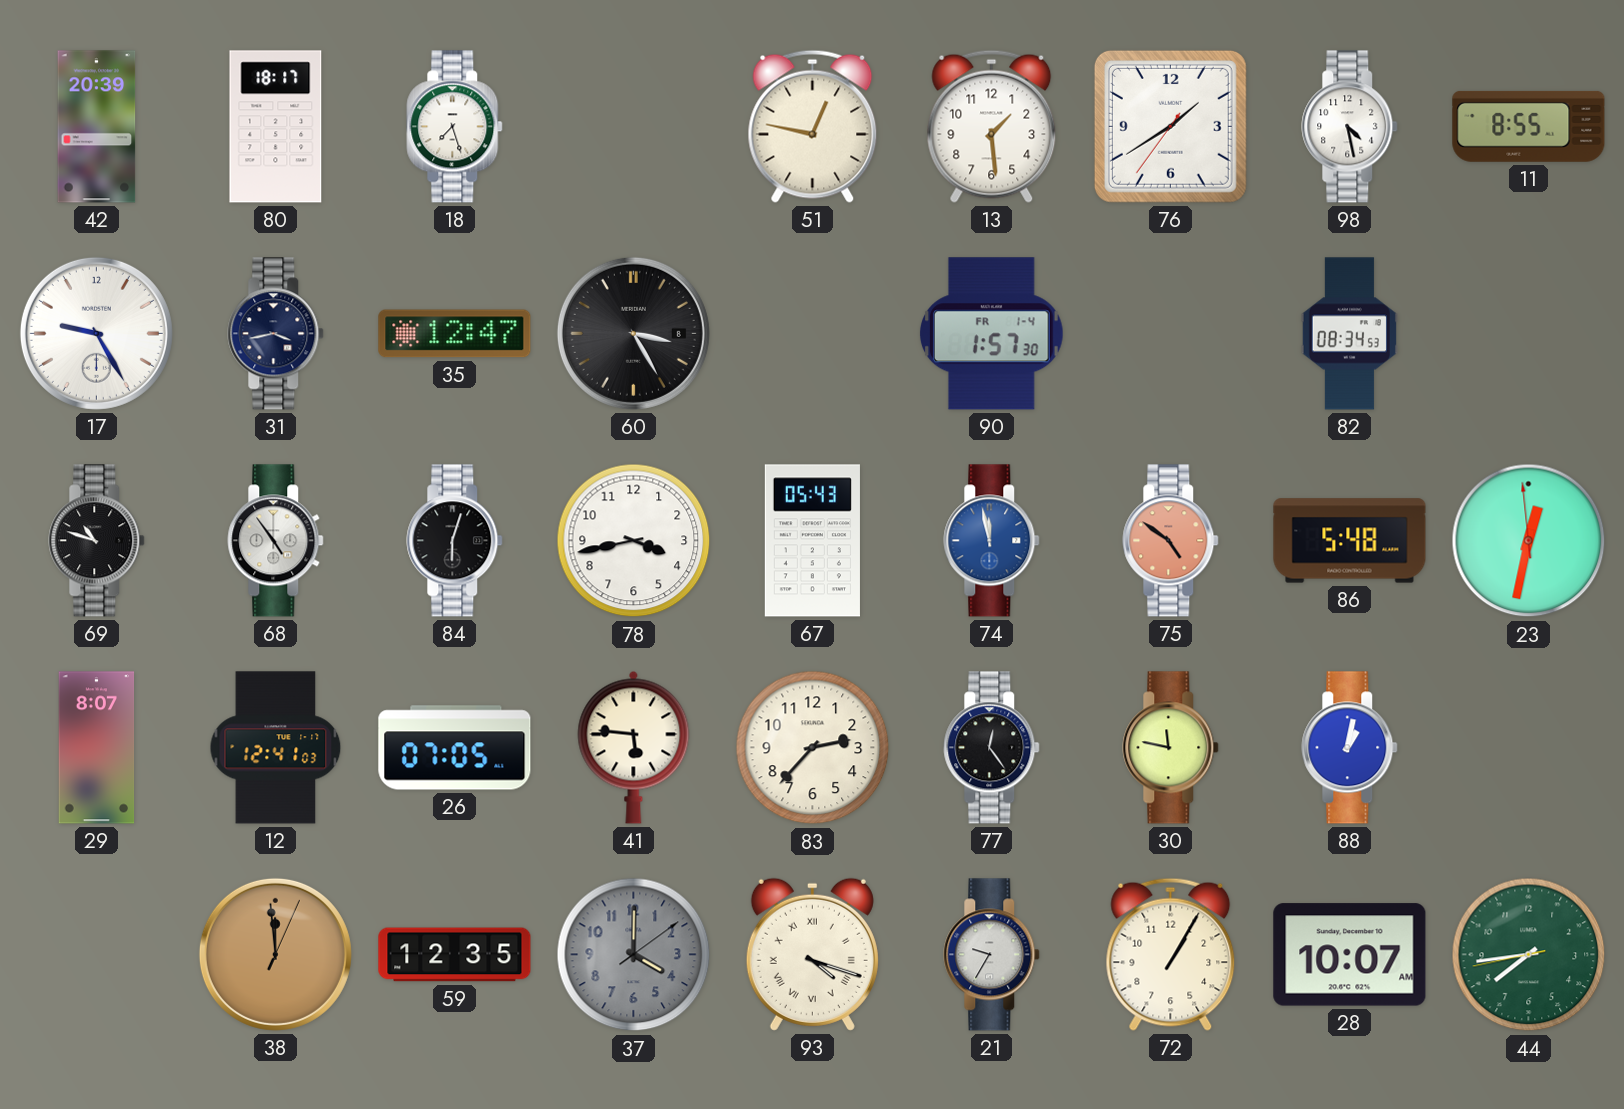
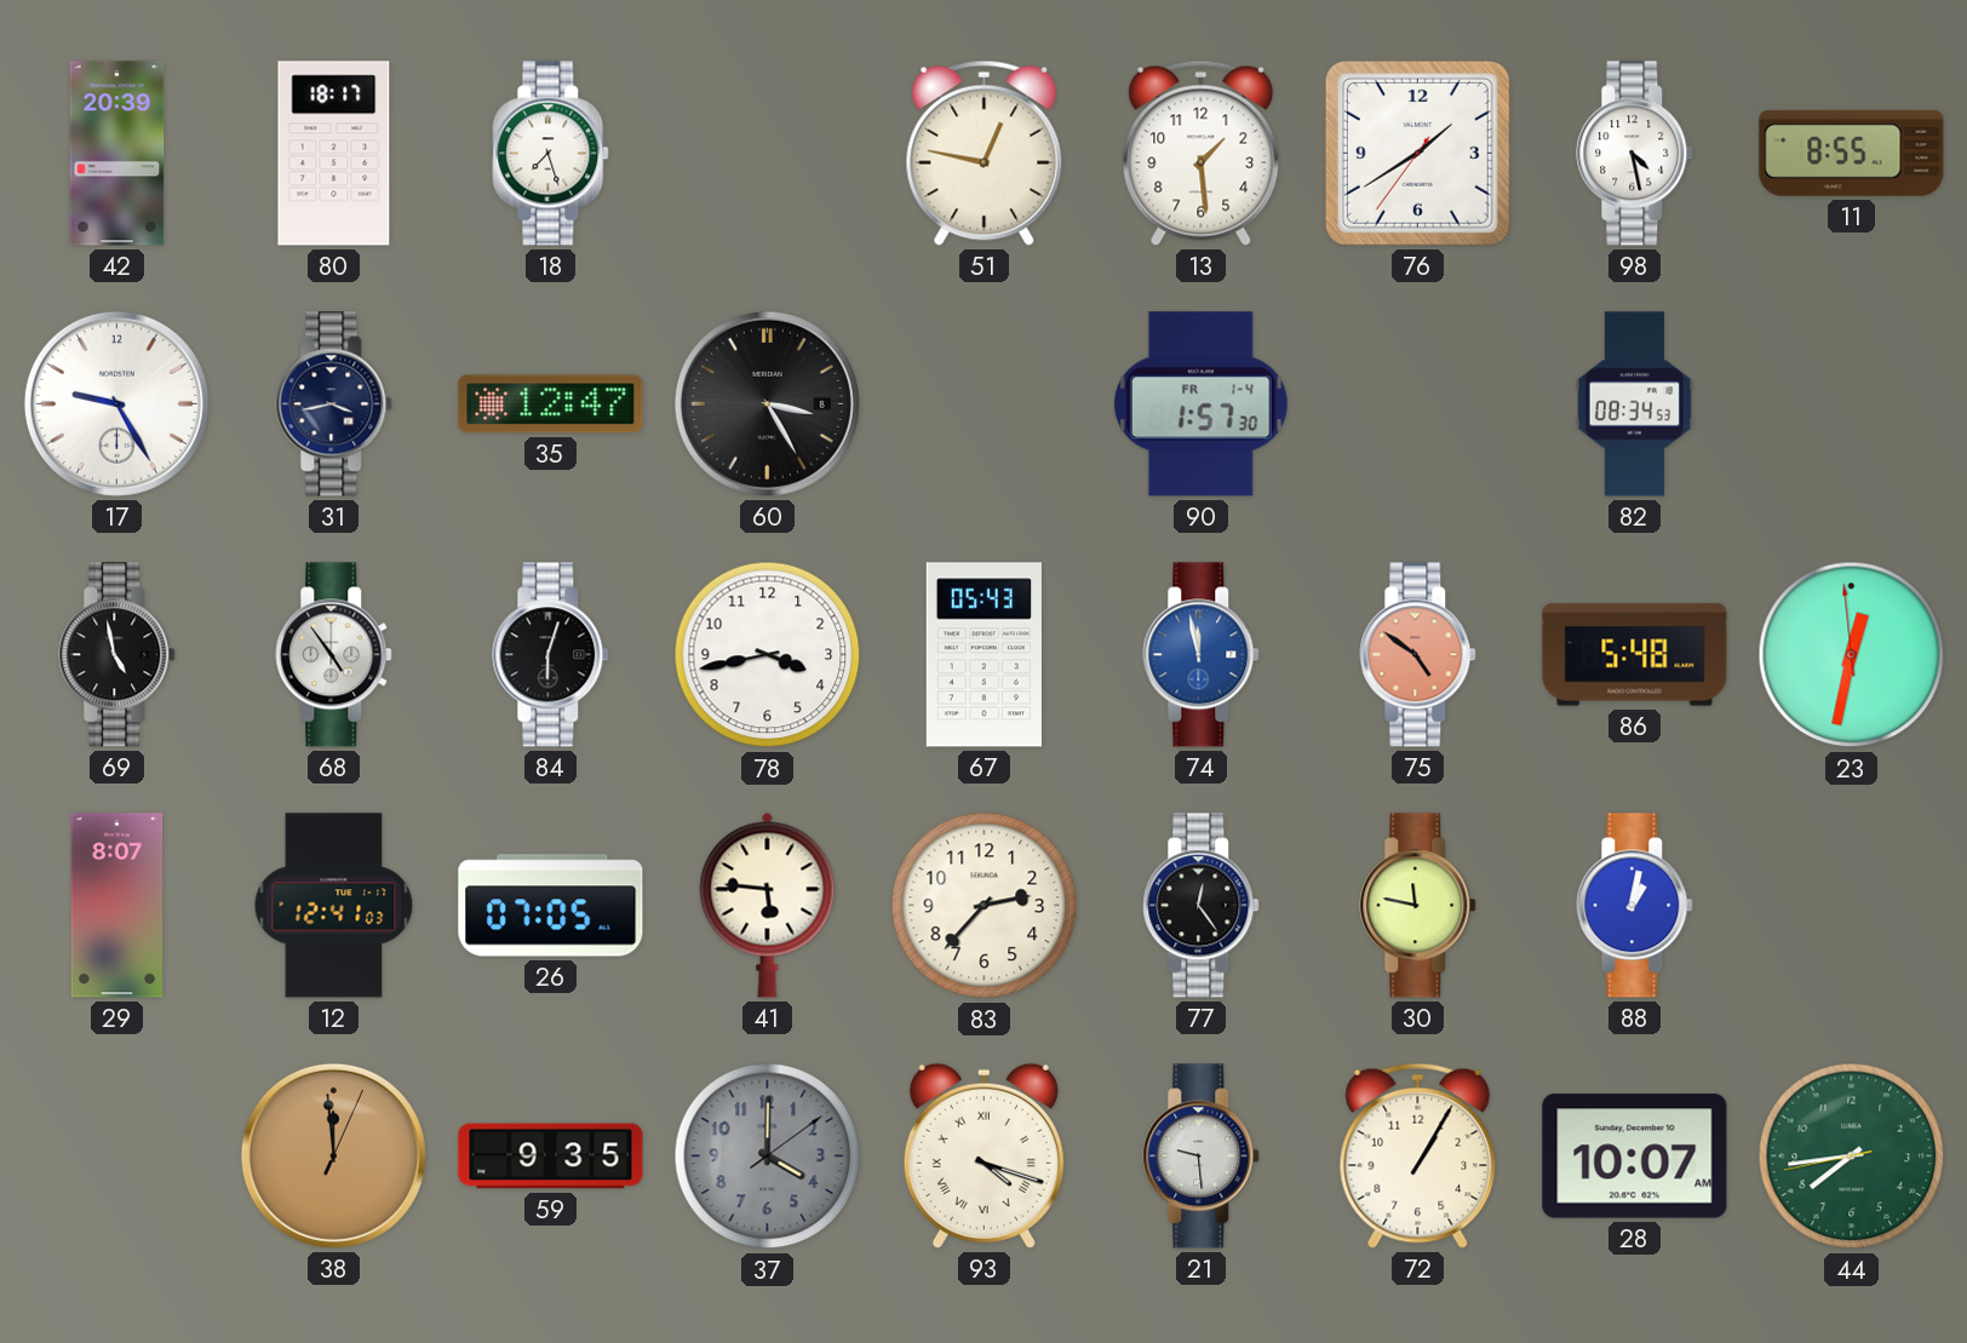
69: 10:48 -> 4:58 (117, 655)
59: 12:35 -> 9:35 (551, 1157)
21: 9:35 -> 9:29 (1202, 1157)
